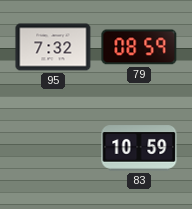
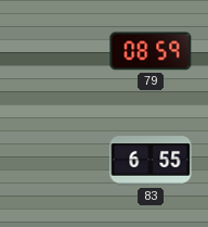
95: 7:32 -> none (53, 47)
83: 10:59 -> 6:55 (151, 161)
